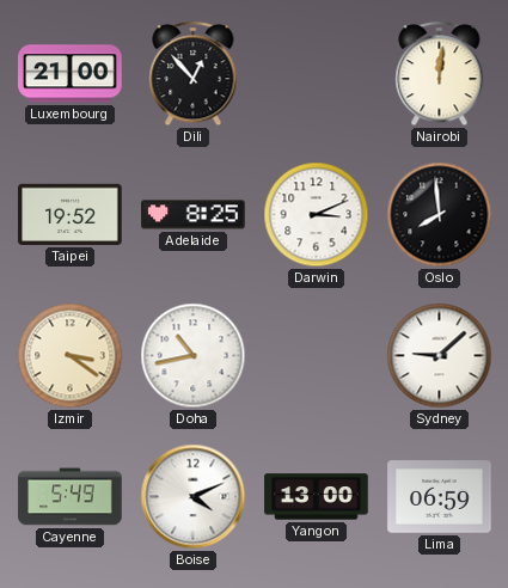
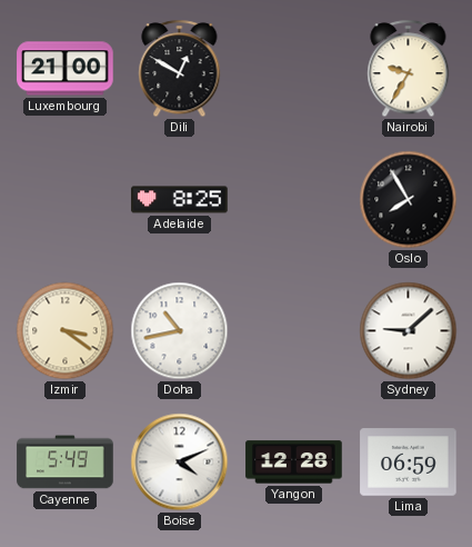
Dili: 12:53 -> 12:50 (180, 69)
Nairobi: 12:01 -> 9:35 (409, 69)
Taipei: 19:52 -> none (71, 214)
Darwin: 3:11 -> none (317, 215)
Oslo: 7:59 -> 7:55 (409, 200)
Yangon: 13:00 -> 12:28 (294, 463)
